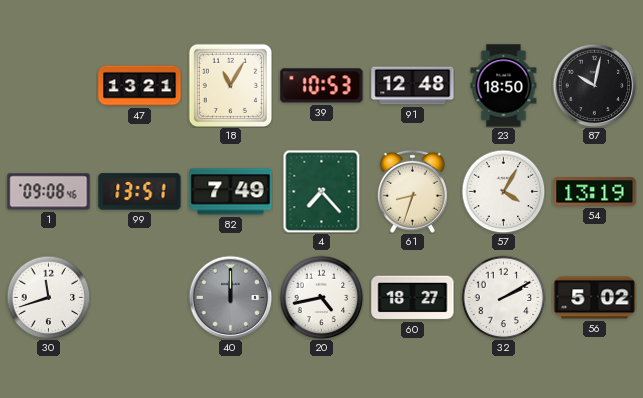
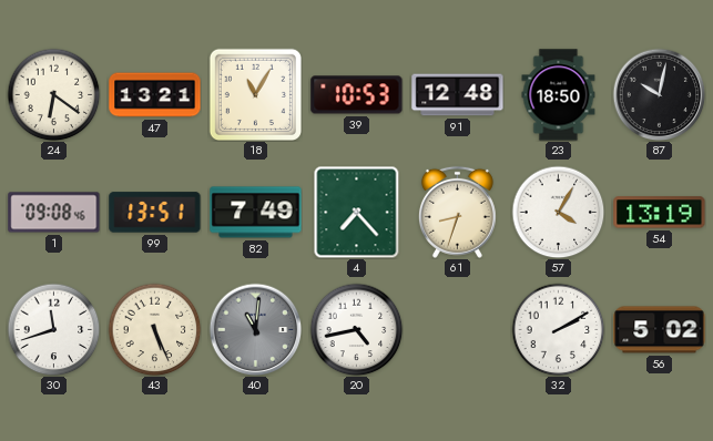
24: none -> 6:21 (53, 94)
43: none -> 5:26 (154, 329)
40: 12:00 -> 11:01 (255, 329)
60: 18:27 -> none (413, 298)
